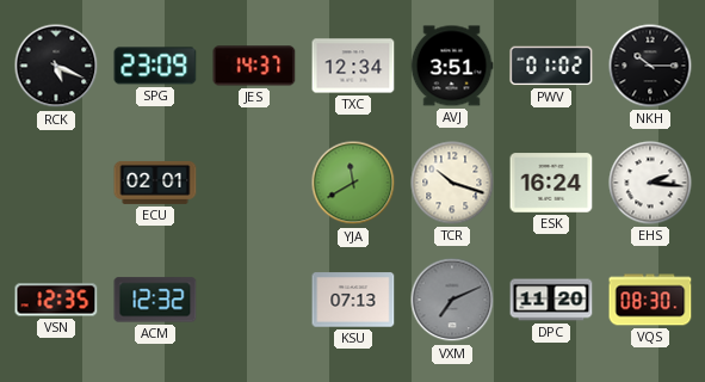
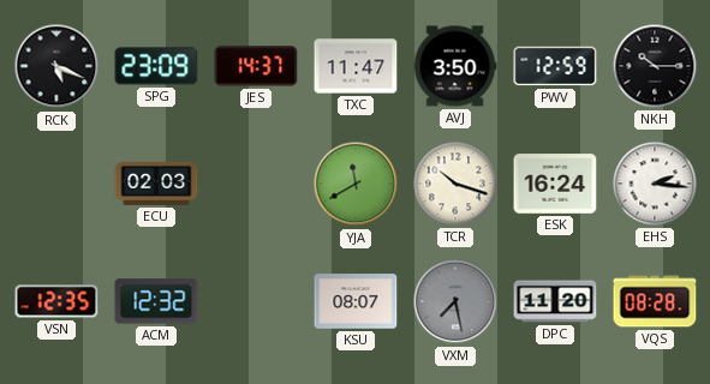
TXC: 12:34 -> 11:47 (356, 66)
AVJ: 3:51 -> 3:50 (455, 66)
PWV: 01:02 -> 12:59 (555, 66)
ECU: 02:01 -> 02:03 (156, 184)
KSU: 07:13 -> 08:07 (356, 301)
VXM: 7:11 -> 7:28 (455, 301)
VQS: 08:30 -> 08:28 (655, 301)
